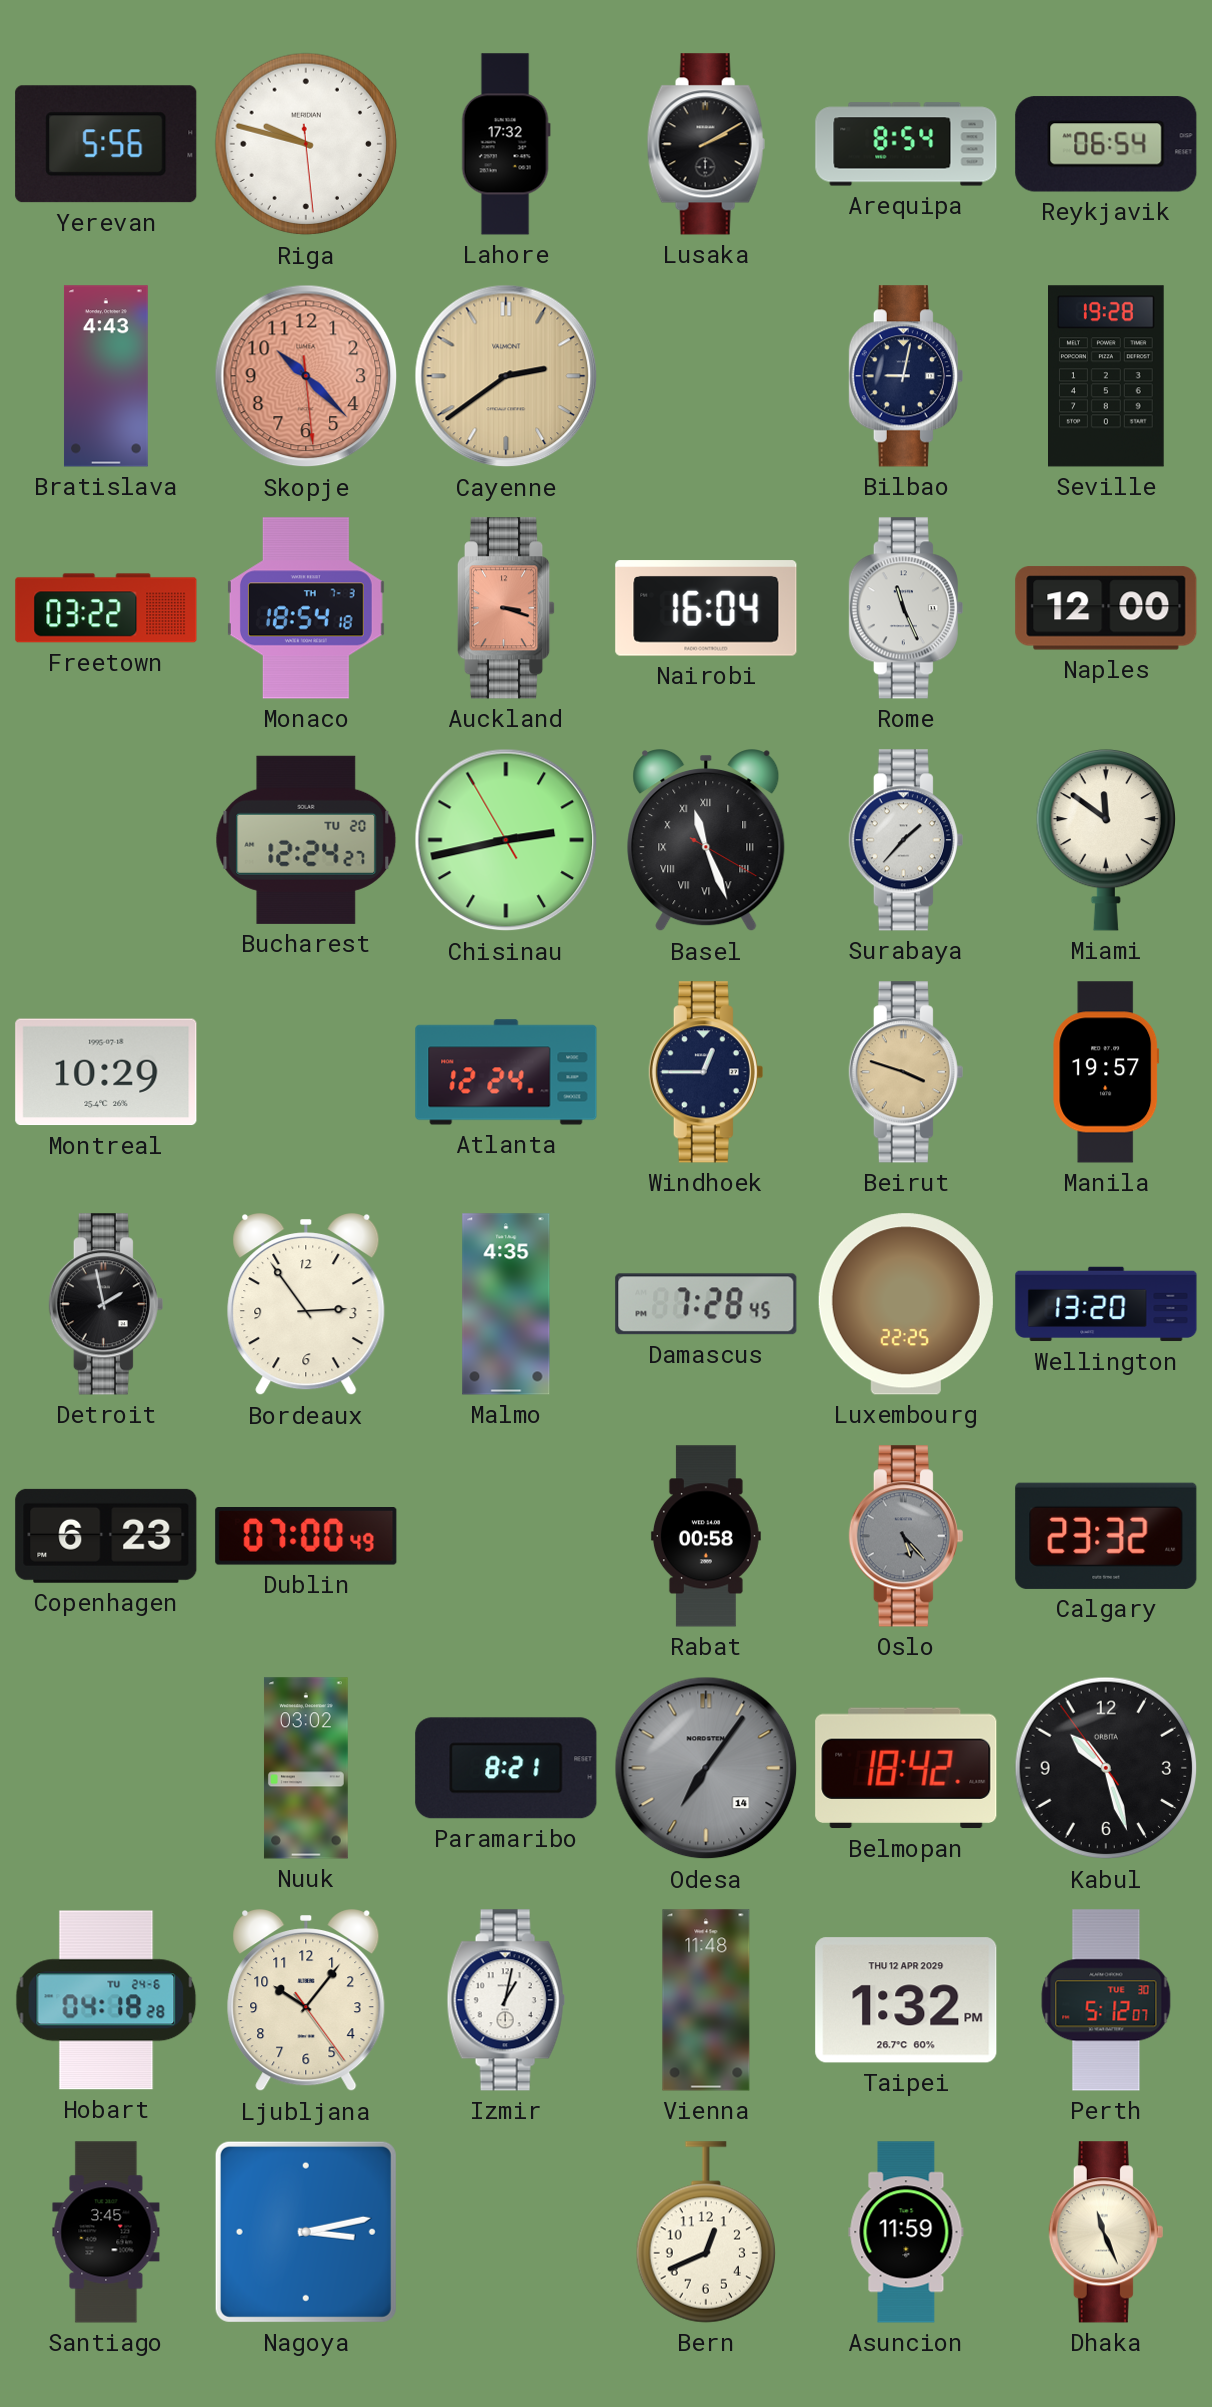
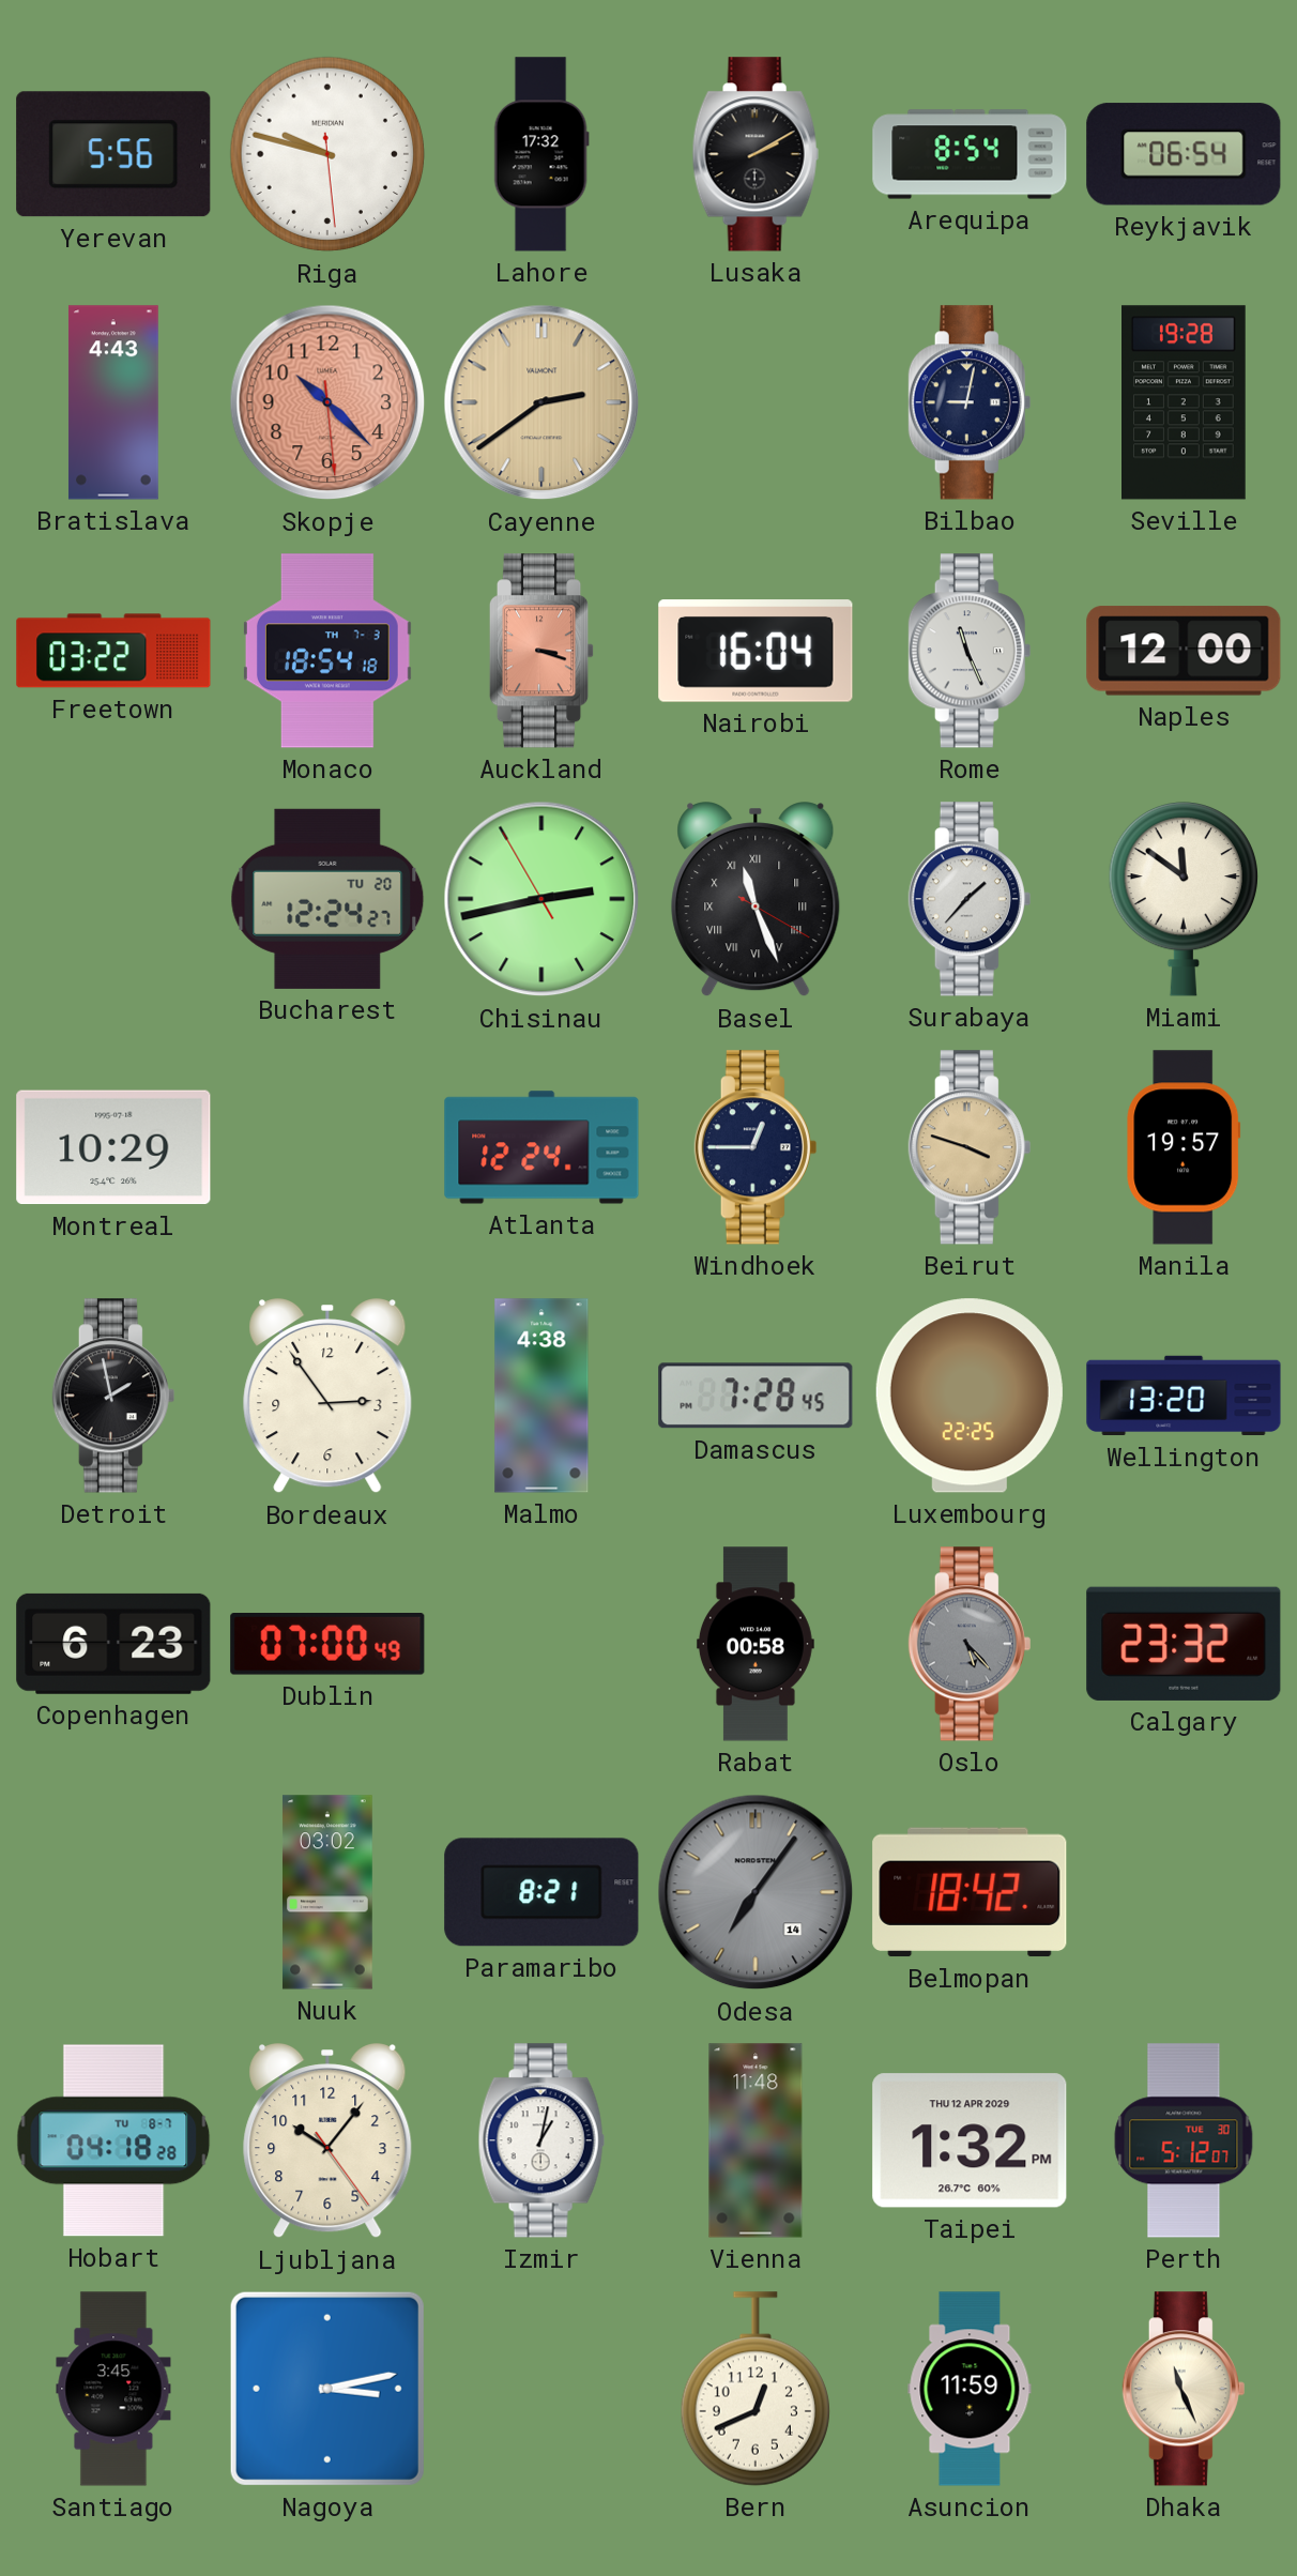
Malmo: 4:35 -> 4:38 (541, 1396)
Kabul: 10:26 -> none (1106, 1768)
Hobart date: TU 24-6 -> TU 8-7 (113, 2140)
